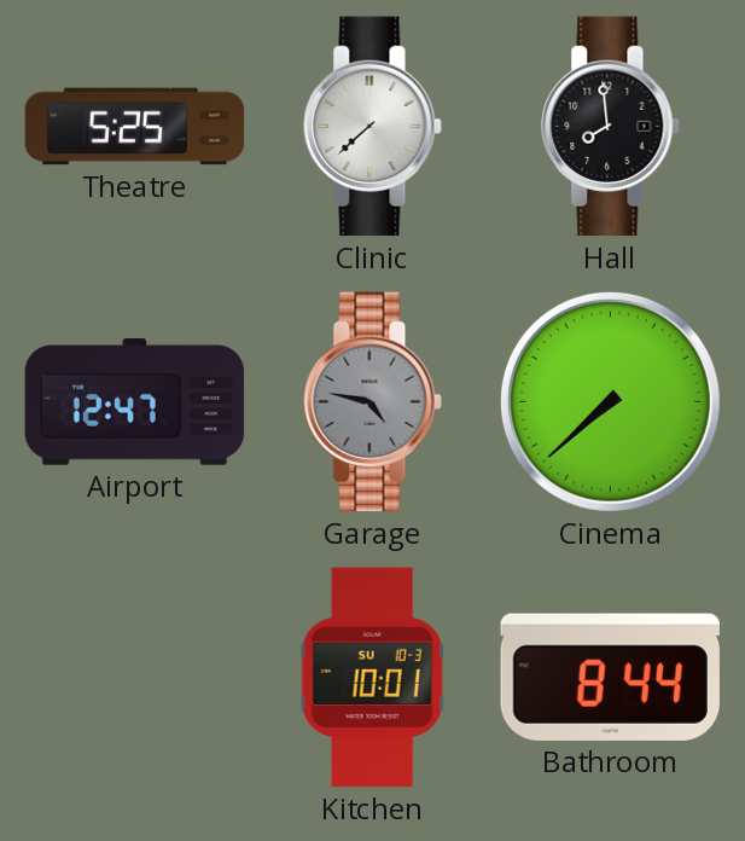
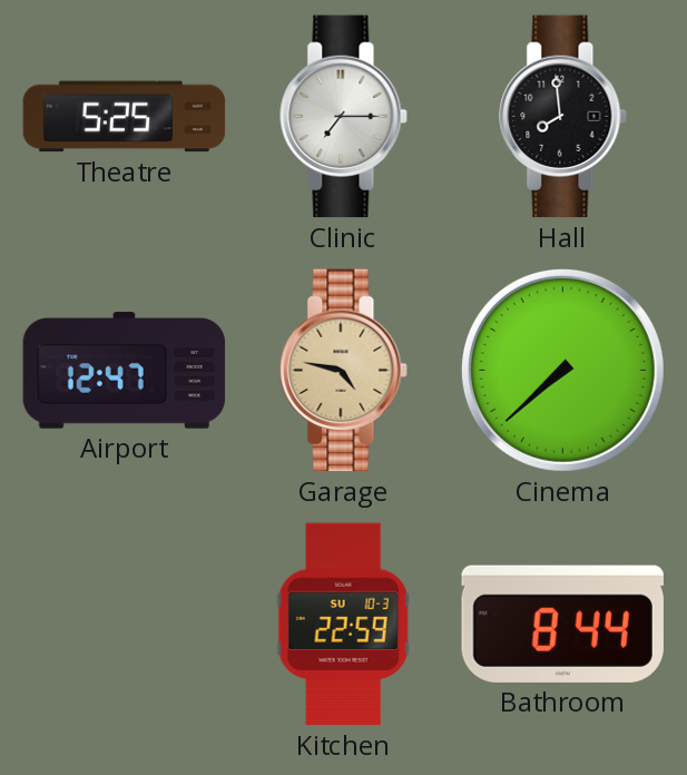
Clinic: 7:38 -> 7:15 (344, 117)
Garage dial: grey -> champagne (344, 371)
Kitchen: 10:01 -> 22:59 (344, 625)
